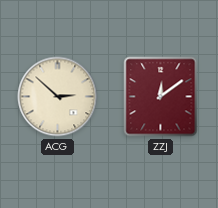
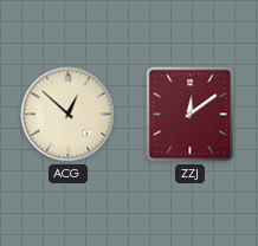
ACG: 2:52 -> 12:52 (69, 115)
